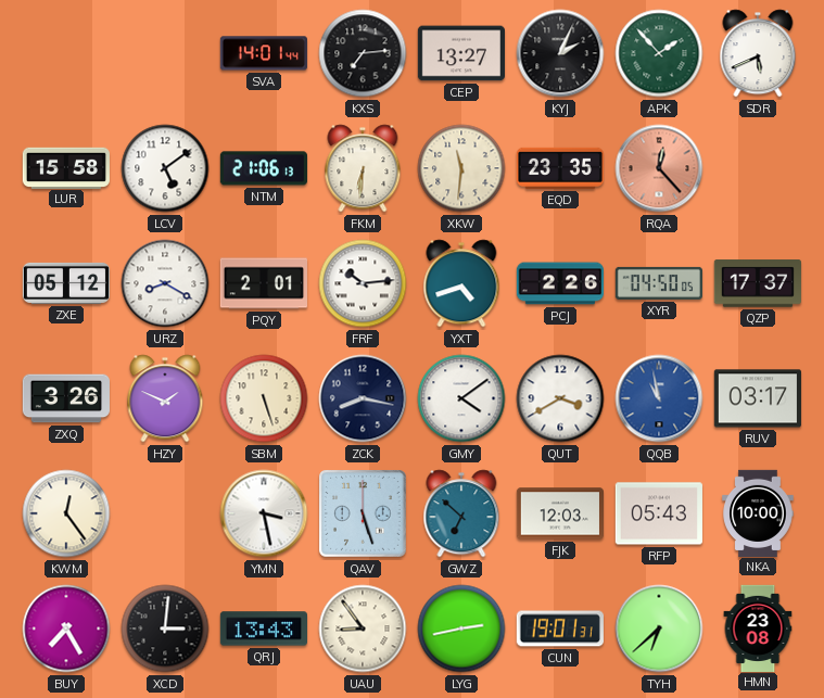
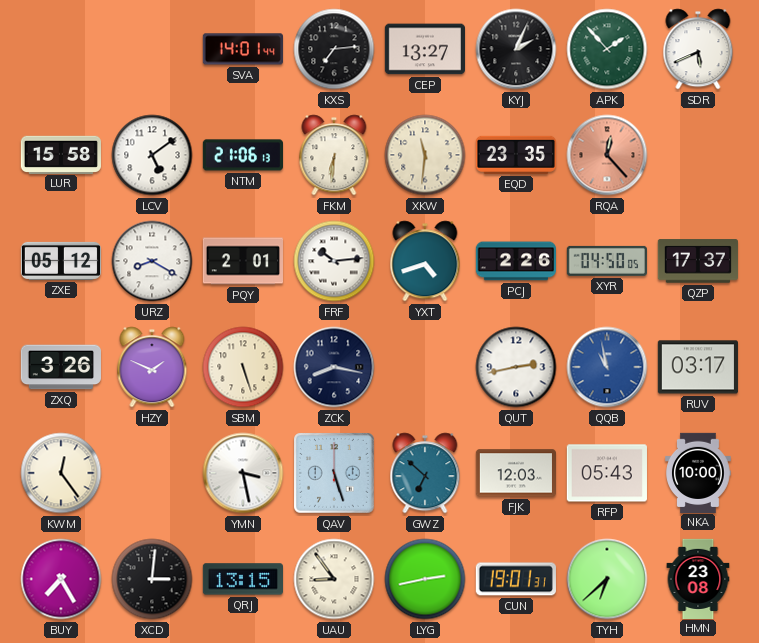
GMY: 4:09 -> none (461, 398)
QUT: 3:40 -> 2:43 (516, 367)
QRJ: 13:43 -> 13:15 (242, 579)
